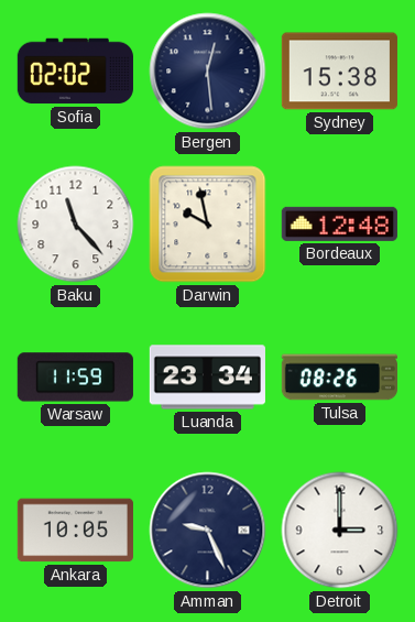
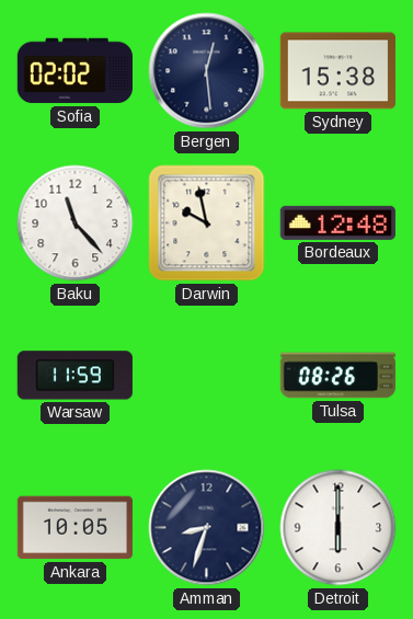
Luanda: 23:34 -> none (207, 378)
Amman: 9:26 -> 8:33 (207, 528)
Detroit: 3:00 -> 6:00 (339, 528)
